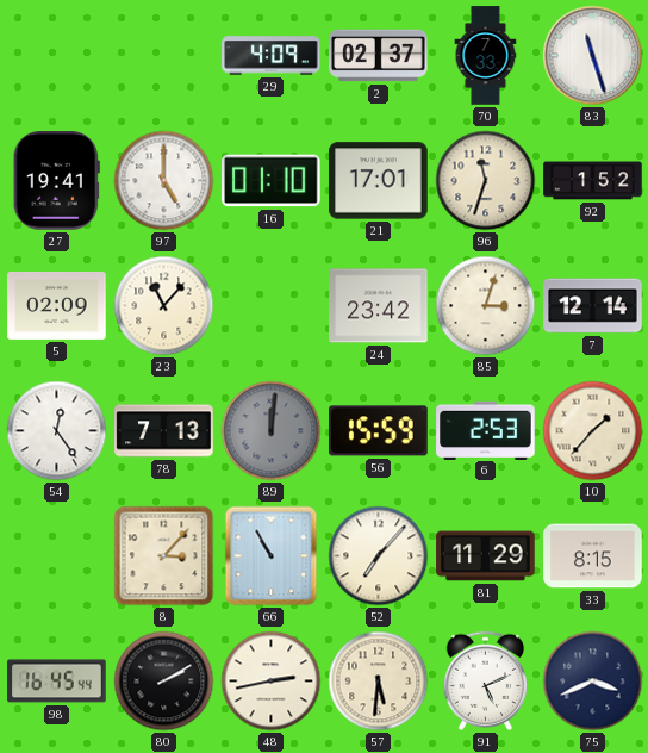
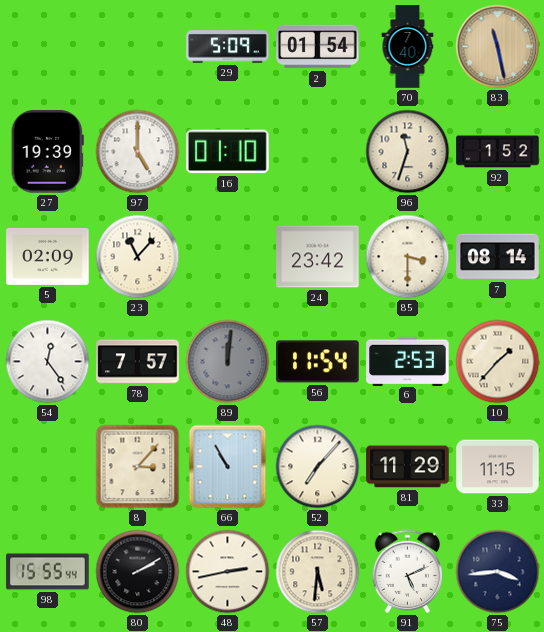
29: 4:09 -> 5:09 (228, 47)
2: 02:37 -> 01:54 (318, 47)
70: 7:33 -> 7:40 (408, 47)
83: 11:27 -> 11:28 (498, 47)
83 dial: white -> champagne (498, 47)
27: 19:41 -> 19:39 (47, 152)
21: 17:01 -> none (379, 181)
85: 3:03 -> 3:30 (408, 257)
7: 12:14 -> 08:14 (498, 257)
78: 7:13 -> 7:57 (138, 362)
56: 15:59 -> 11:54 (318, 362)
33: 8:15 -> 11:15 (498, 467)
98: 16:45 -> 15:55 (48, 572)
75: 3:41 -> 3:44 (498, 572)
